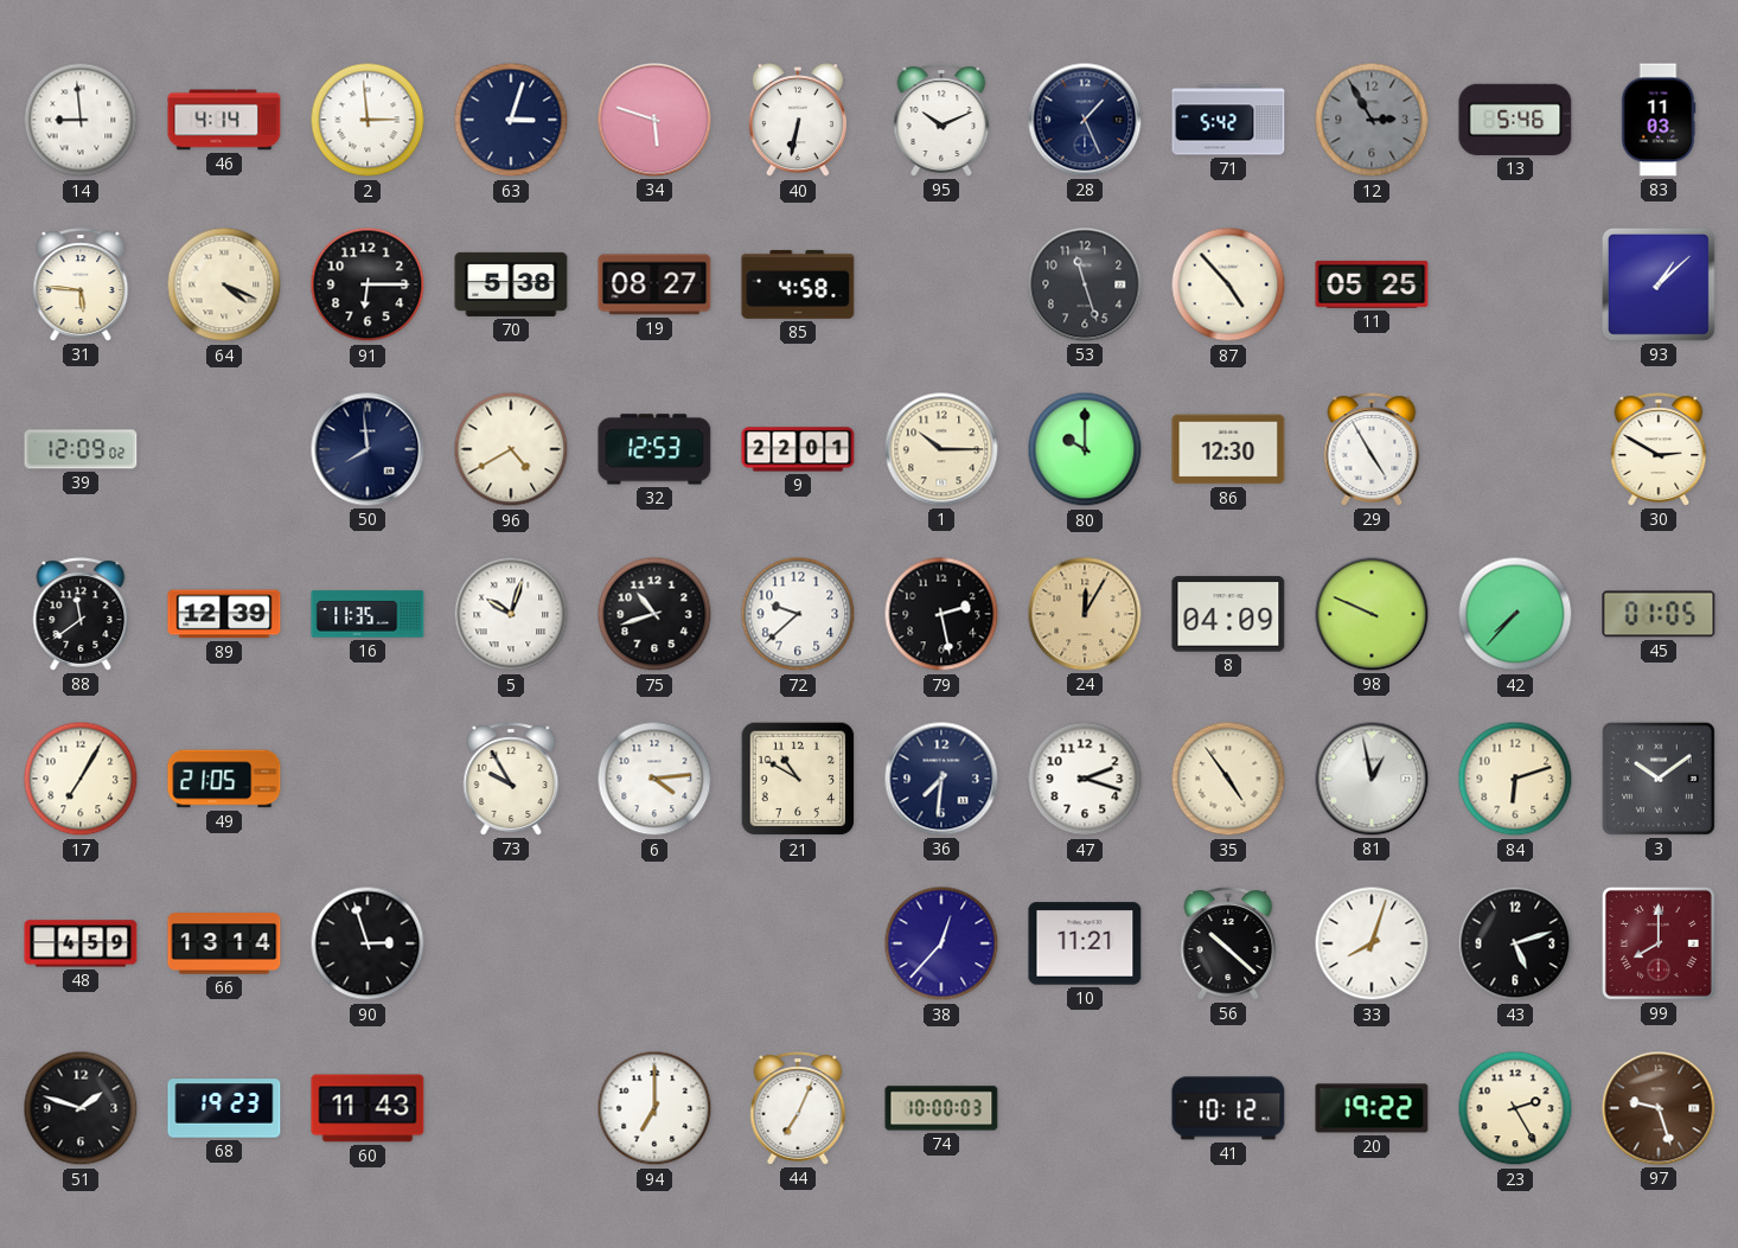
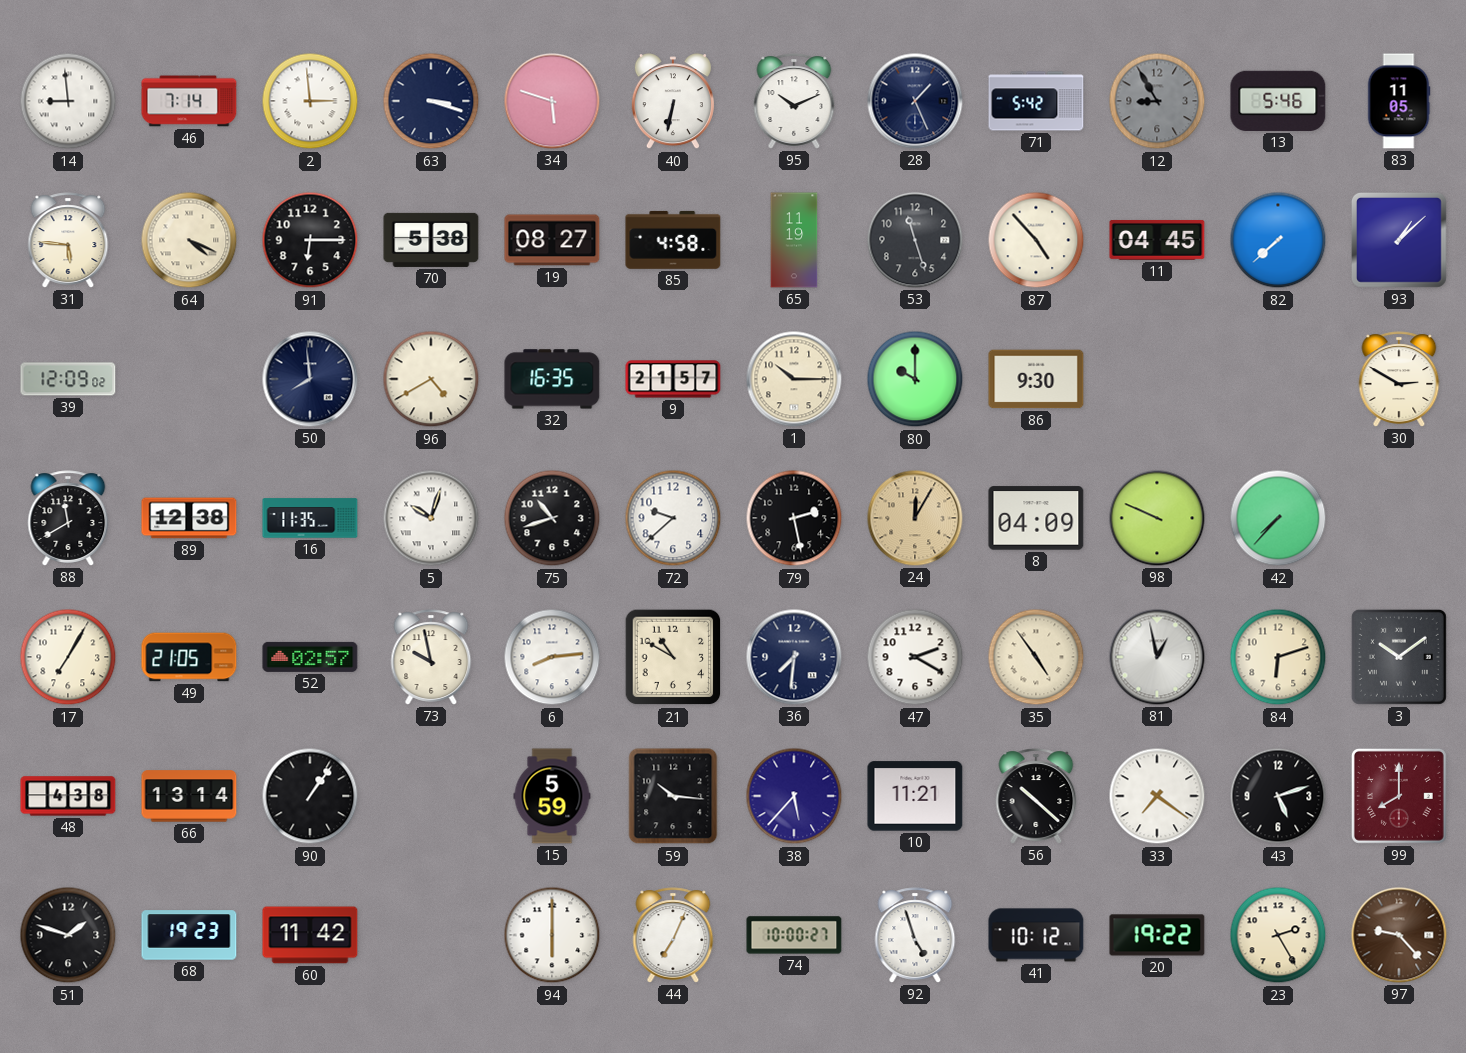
46: 4:14 -> 7:14 (189, 101)
63: 3:03 -> 3:18 (431, 101)
12: 2:55 -> 8:55 (1157, 101)
83: 11:03 -> 11:05 (1399, 101)
65: none -> 11:19 (794, 240)
11: 05:25 -> 04:45 (1157, 240)
82: none -> 7:38 (1278, 240)
32: 12:53 -> 16:35 (552, 379)
9: 22:01 -> 21:57 (673, 379)
86: 12:30 -> 9:30 (1036, 379)
29: 4:55 -> none (1372, 449)
88: 11:39 -> 11:40 (68, 518)
89: 12:39 -> 12:38 (189, 518)
45: 01:05 -> none (1659, 614)
52: none -> 02:57 (310, 657)
73: 9:55 -> 9:58 (431, 657)
6: 4:14 -> 8:14 (552, 657)
47: 2:18 -> 2:20 (915, 657)
48: 4:59 -> 4:38 (68, 796)
90: 2:57 -> 1:06 (310, 796)
15: none -> 5:59 (552, 796)
59: none -> 10:16 (673, 796)
38: 12:37 -> 5:37 (794, 796)
33: 8:03 -> 7:21 (1157, 796)
60: 11:43 -> 11:42 (310, 935)
94: 7:00 -> 6:00 (552, 935)
74: 10:00:03 -> 10:00:27 (794, 935)
92: none -> 4:57 (915, 935)
97: 9:27 -> 9:23 (1399, 935)
